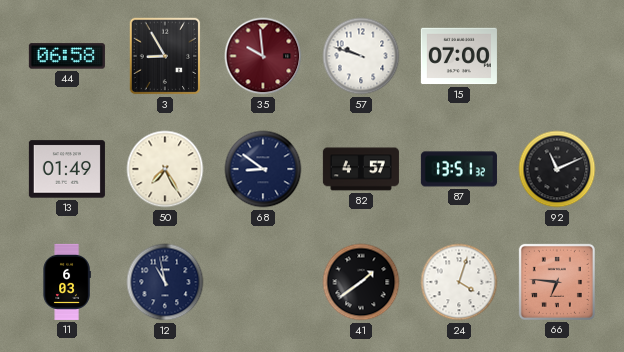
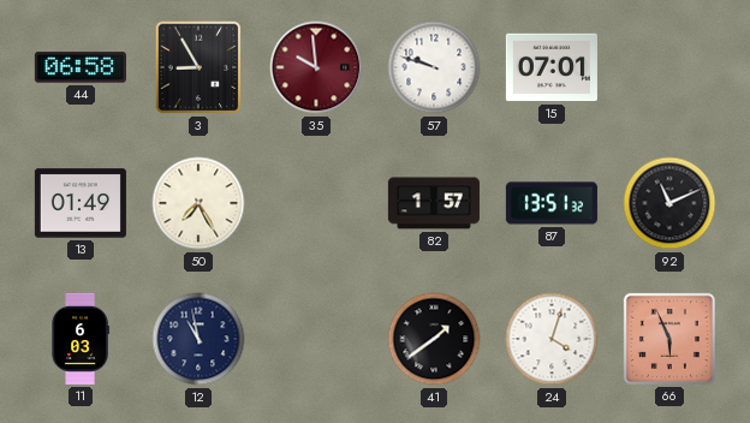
15: 07:00 -> 07:01 (552, 67)
68: 8:51 -> none (263, 169)
82: 4:57 -> 1:57 (434, 203)
66: 6:46 -> 5:56 (669, 339)
